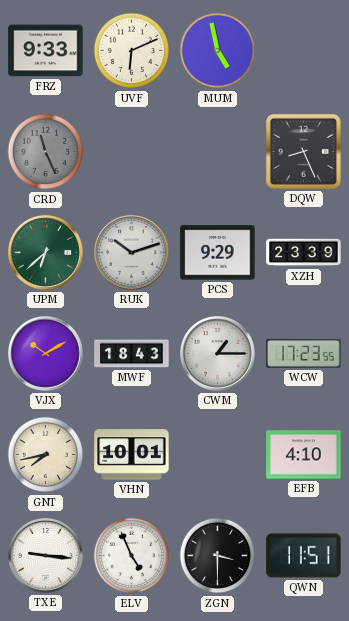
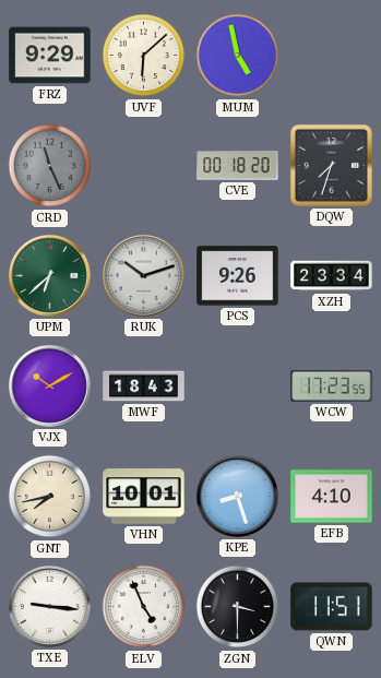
FRZ: 9:33 -> 9:29 (50, 56)
UVF: 6:11 -> 6:08 (144, 56)
CVE: none -> 00:18 (238, 166)
DQW: 8:26 -> 7:33 (331, 165)
PCS: 9:29 -> 9:26 (238, 276)
XZH: 23:39 -> 23:34 (332, 276)
CWM: 1:15 -> none (217, 353)
KPE: none -> 8:27 (237, 496)
